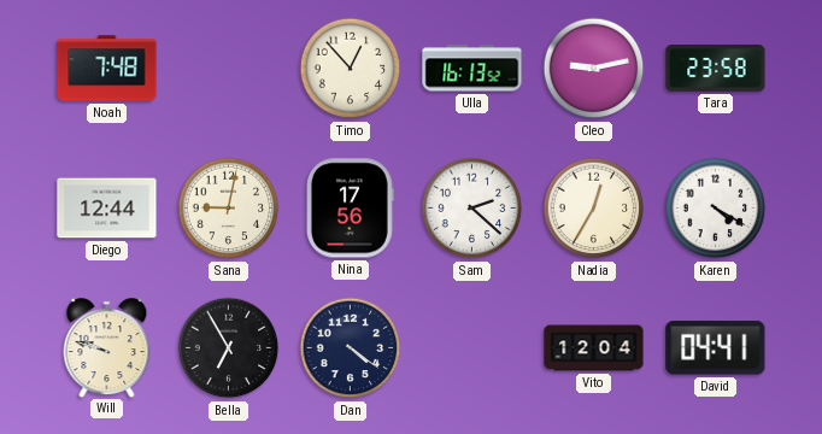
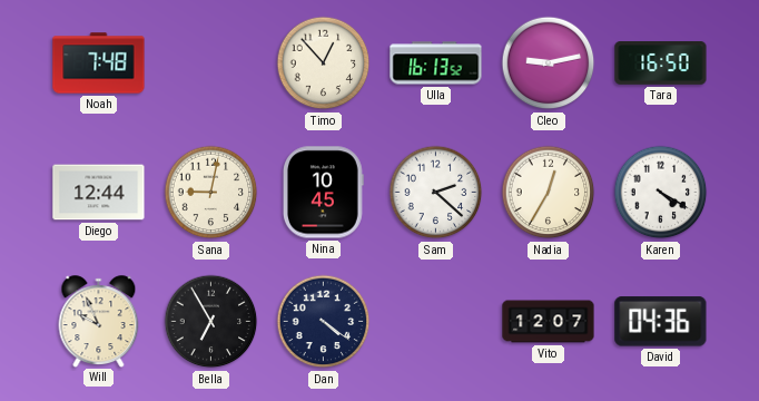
Tara: 23:58 -> 16:50 (661, 63)
Nina: 17:56 -> 10:45 (323, 193)
Will: 9:48 -> 9:56 (99, 321)
Vito: 12:04 -> 12:07 (549, 322)
David: 04:41 -> 04:36 (661, 322)
